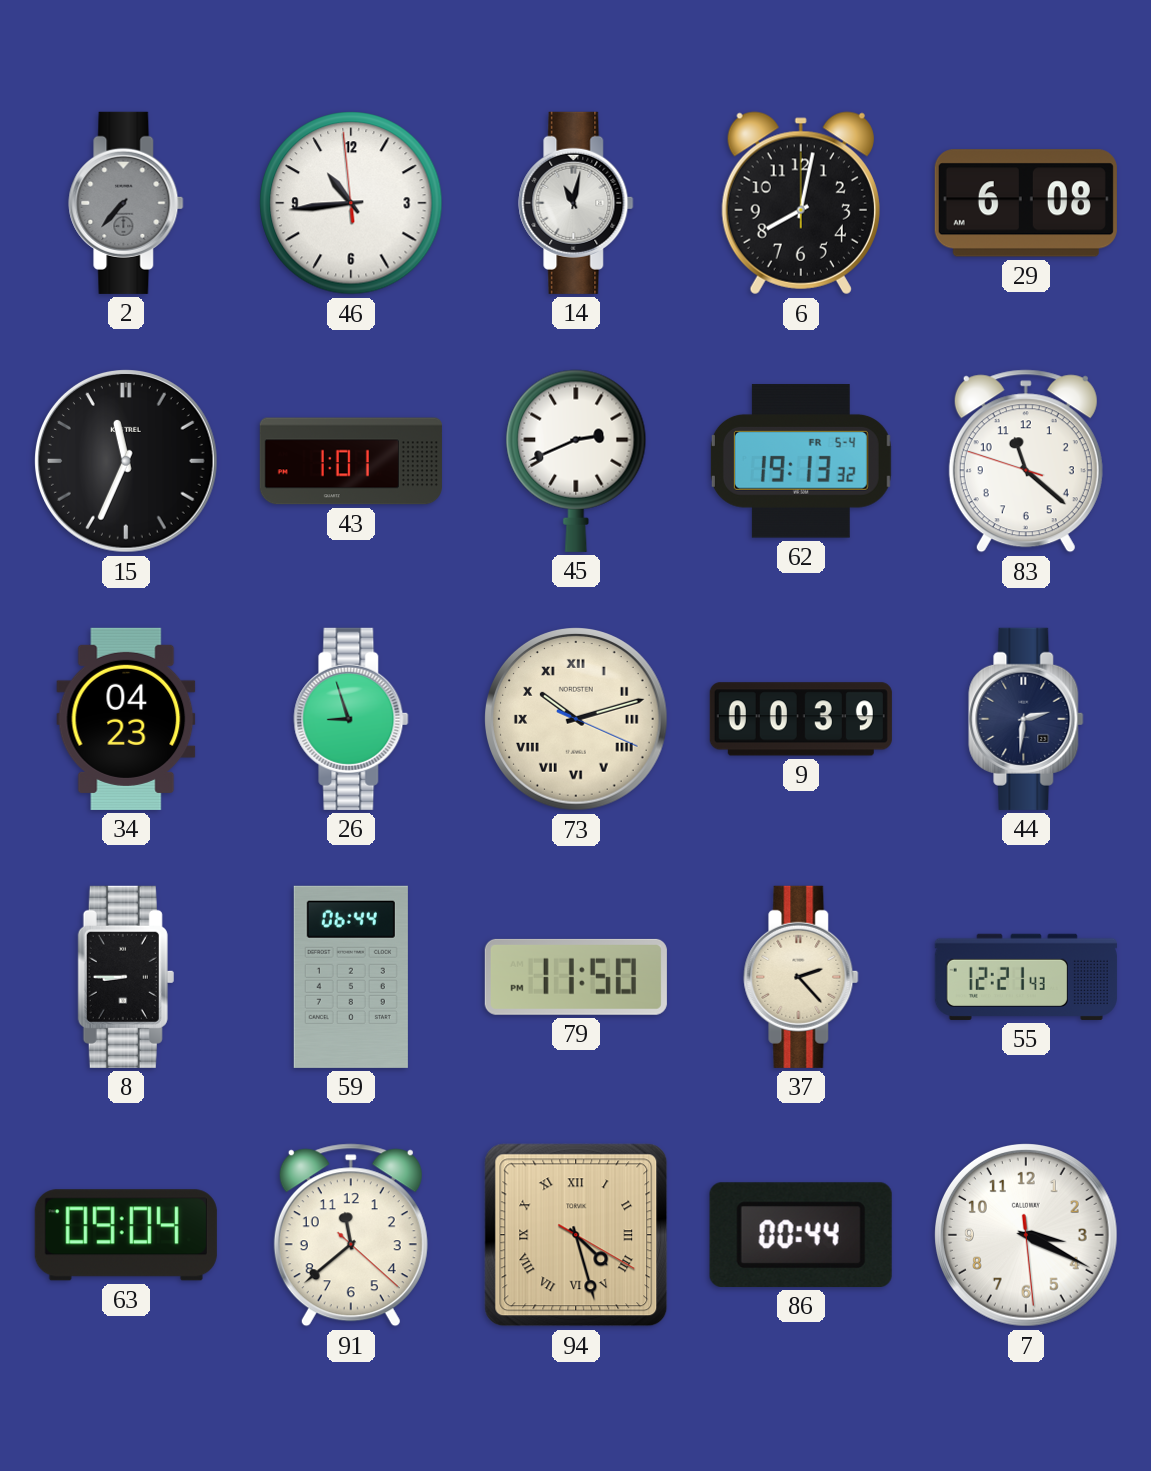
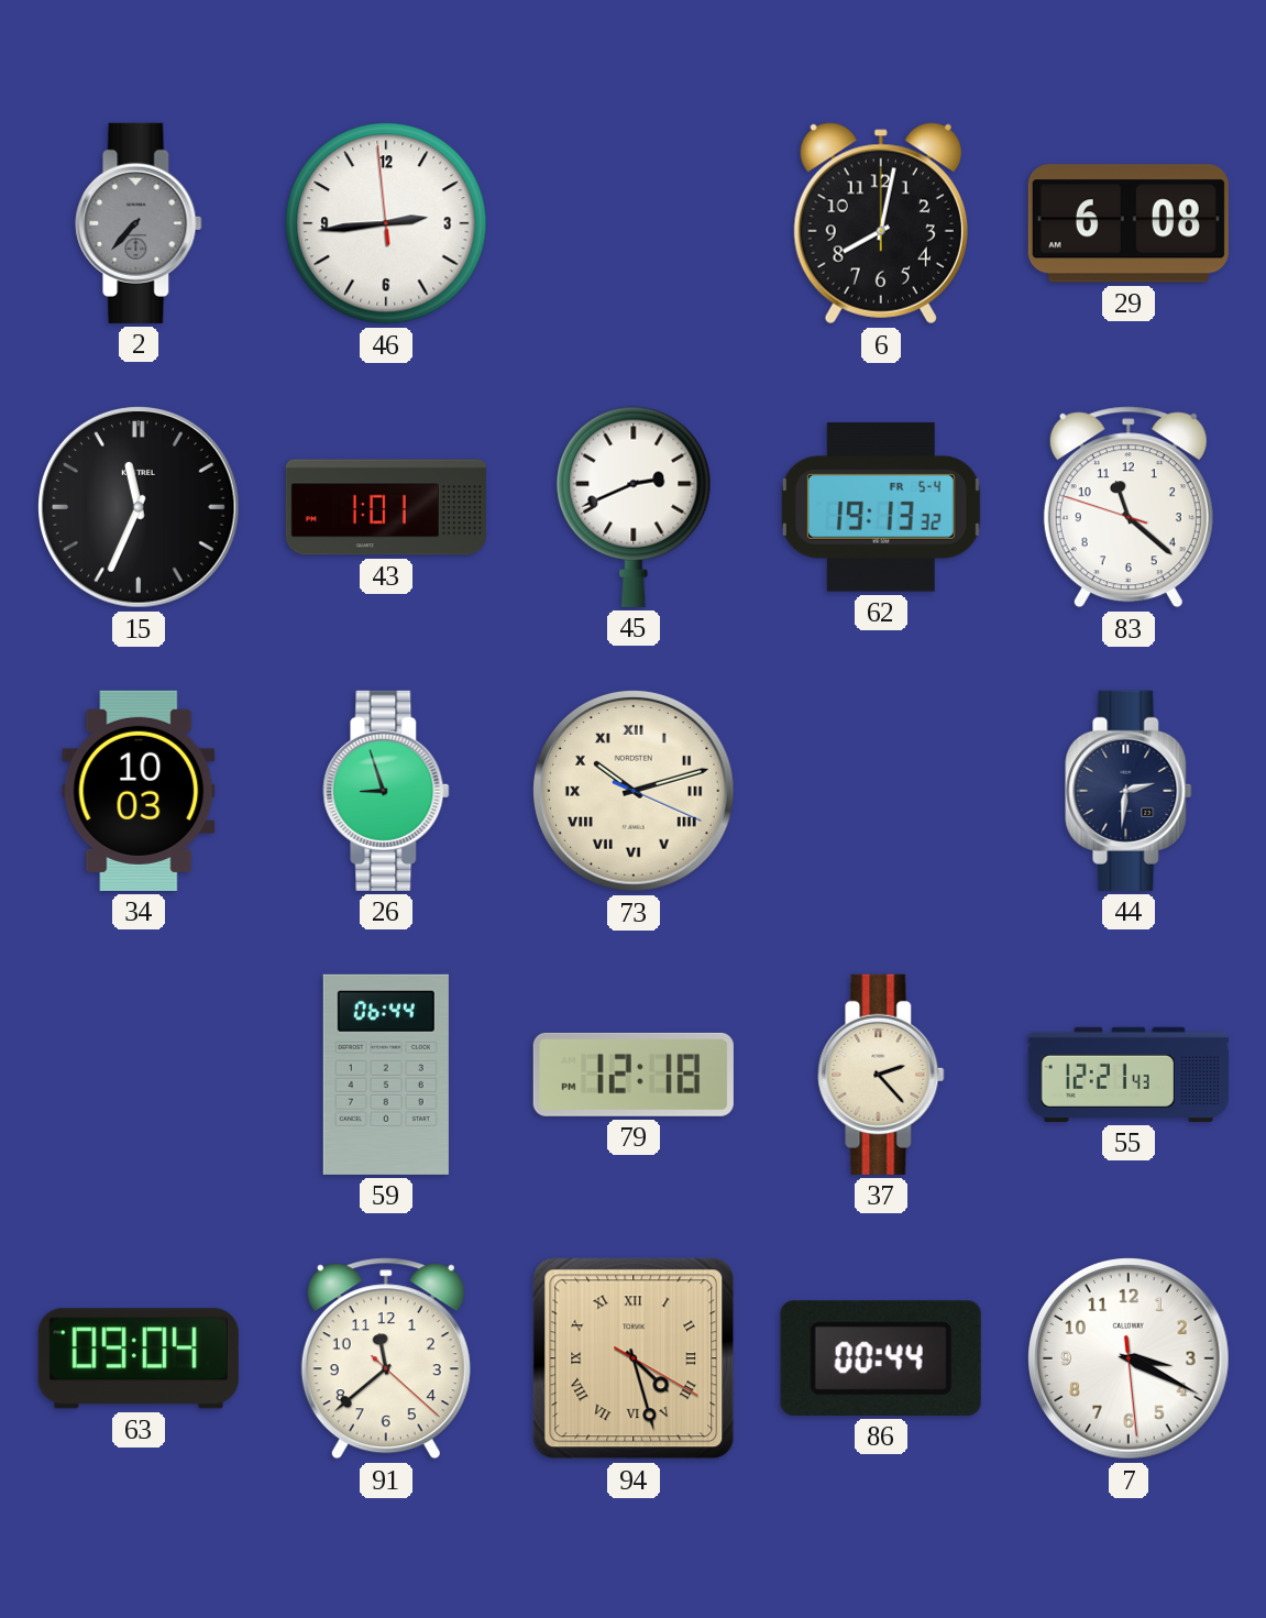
46: 10:43 -> 2:43 (386, 223)
14: 11:02 -> none (576, 203)
34: 04:23 -> 10:03 (139, 791)
9: 00:39 -> none (801, 719)
8: 8:45 -> none (126, 977)
79: 11:50 -> 12:18 (634, 1075)
